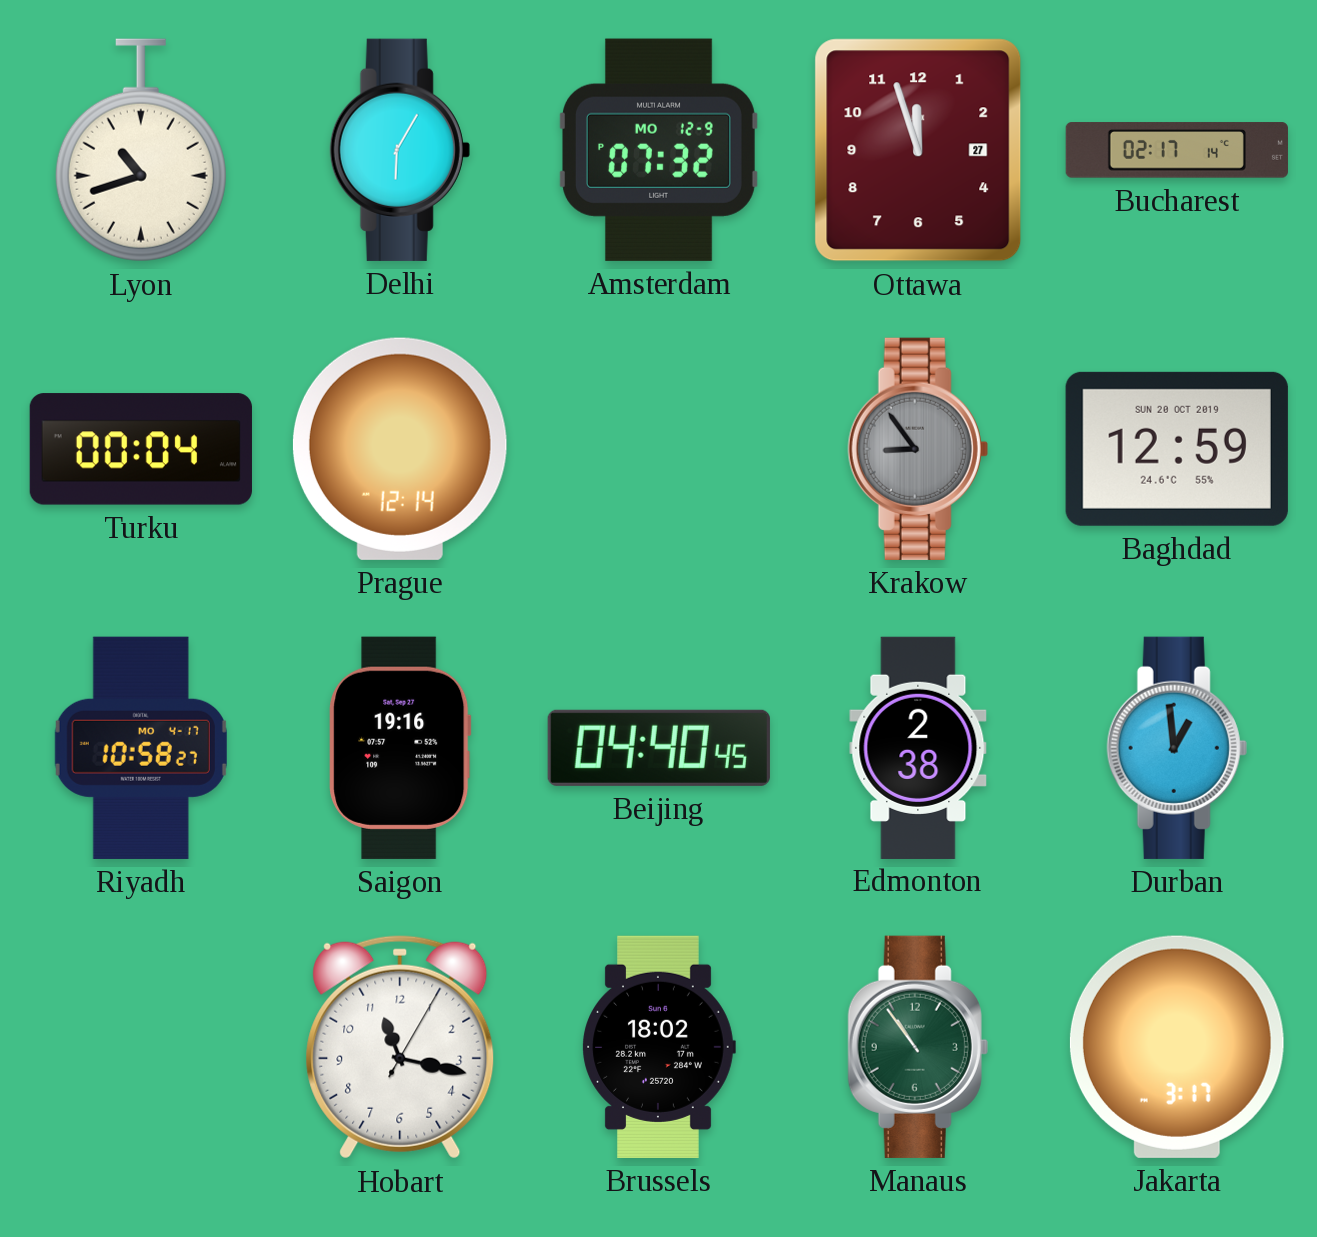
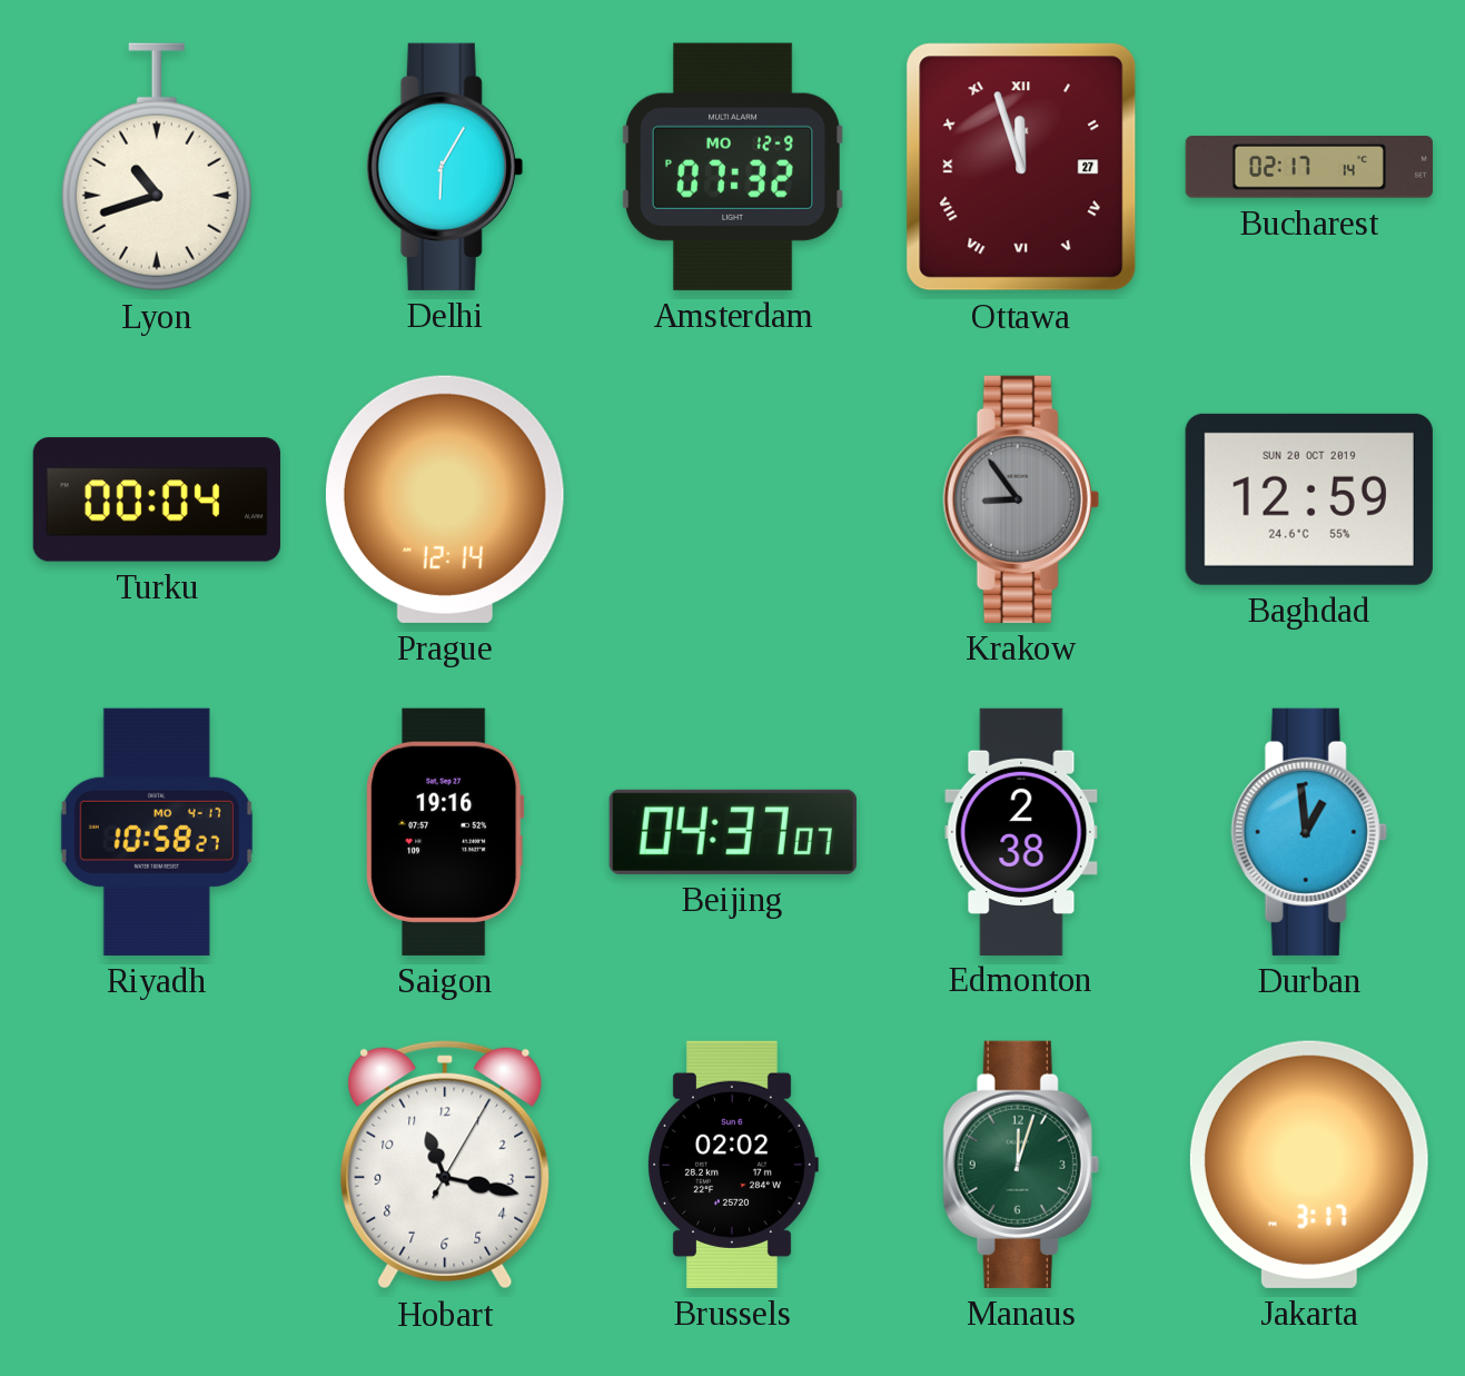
Ottawa numerals: Arabic -> Roman (1021, 167)
Beijing: 04:40 -> 04:37 (733, 832)
Brussels: 18:02 -> 02:02 (733, 1165)
Manaus: 10:54 -> 12:03 (1021, 1165)
